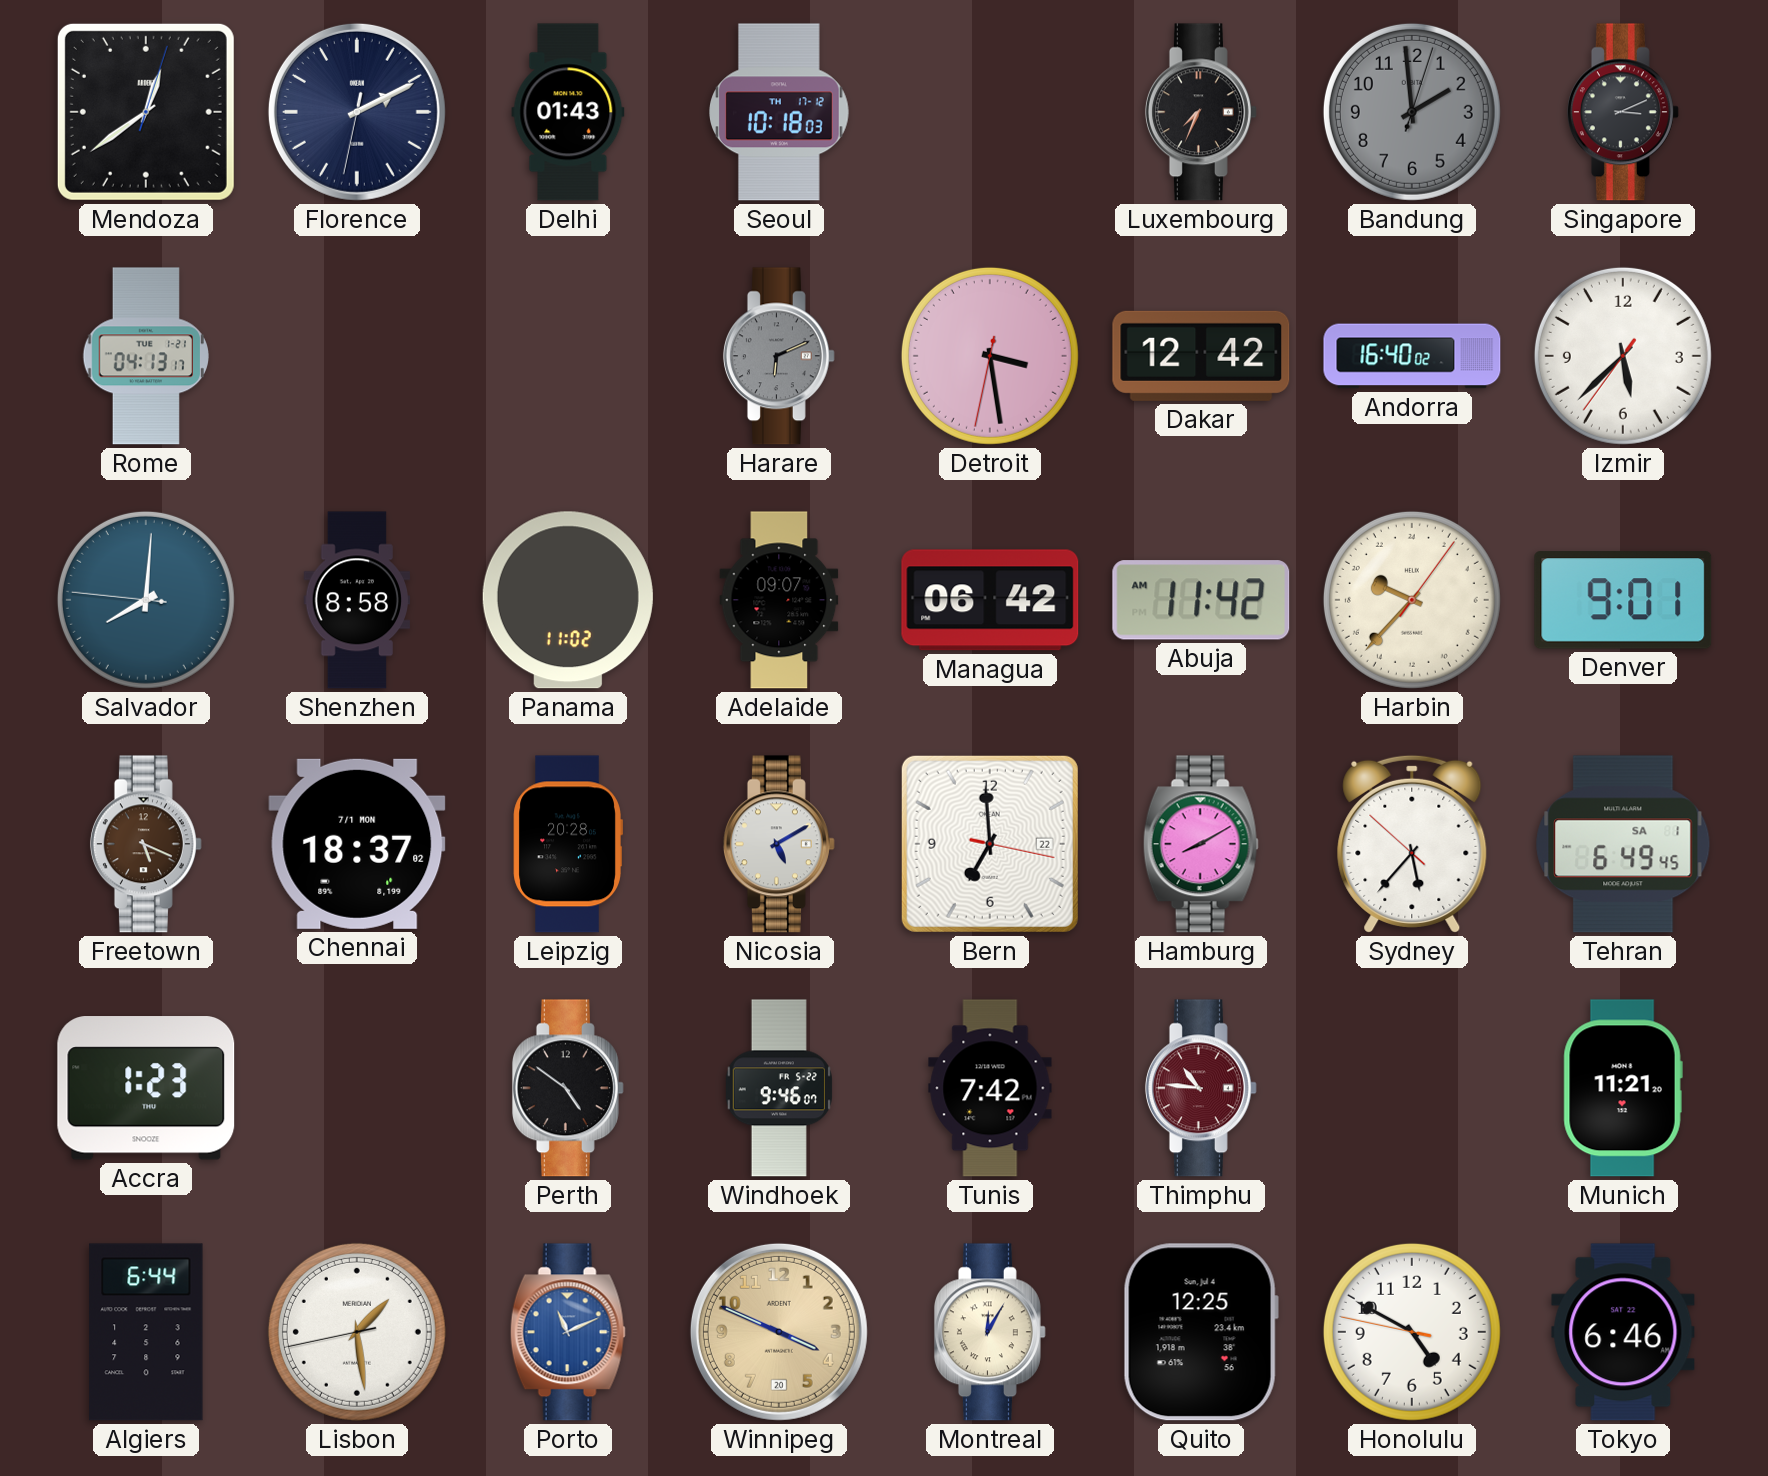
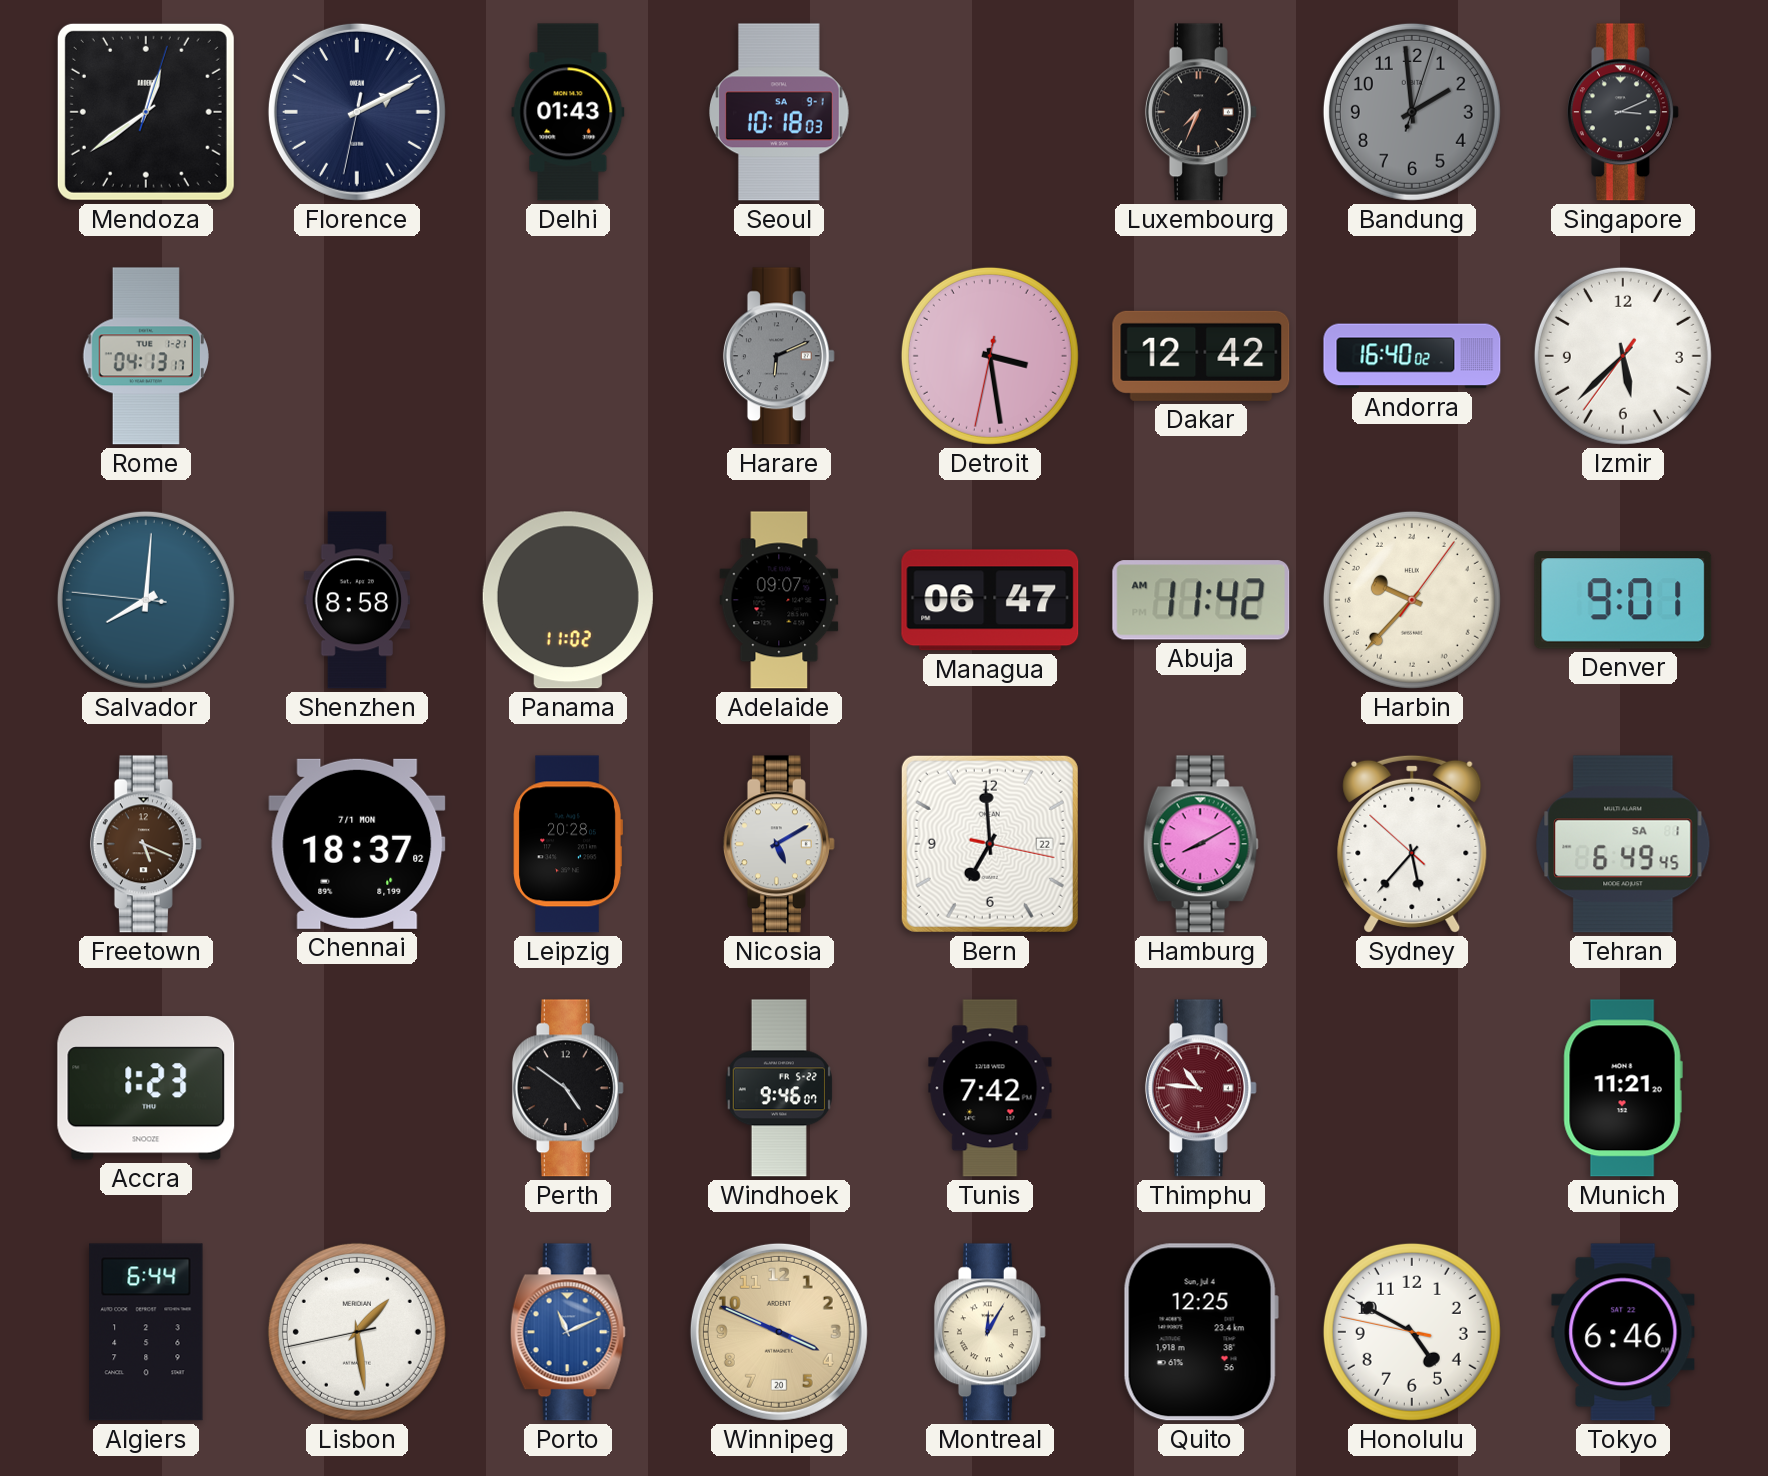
Seoul date: TH 17-12 -> SA 9-1 (780, 112)
Managua: 06:42 -> 06:47 (990, 600)
